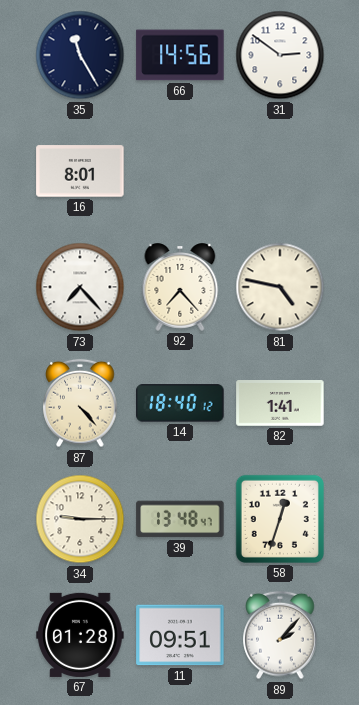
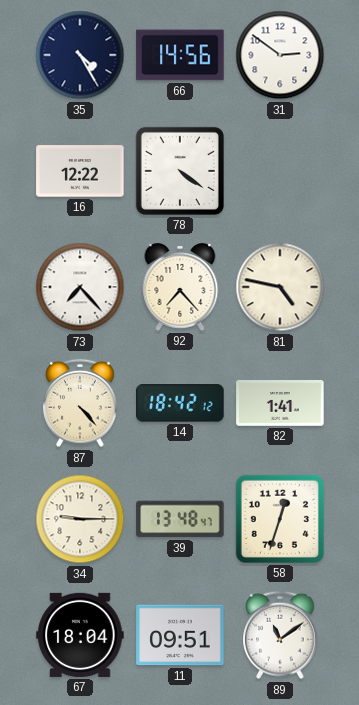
35: 11:25 -> 4:25 (80, 55)
16: 8:01 -> 12:22 (80, 171)
78: none -> 4:21 (180, 171)
14: 18:40 -> 18:42 (180, 403)
67: 01:28 -> 18:04 (80, 635)
89: 2:07 -> 11:09 (280, 635)
